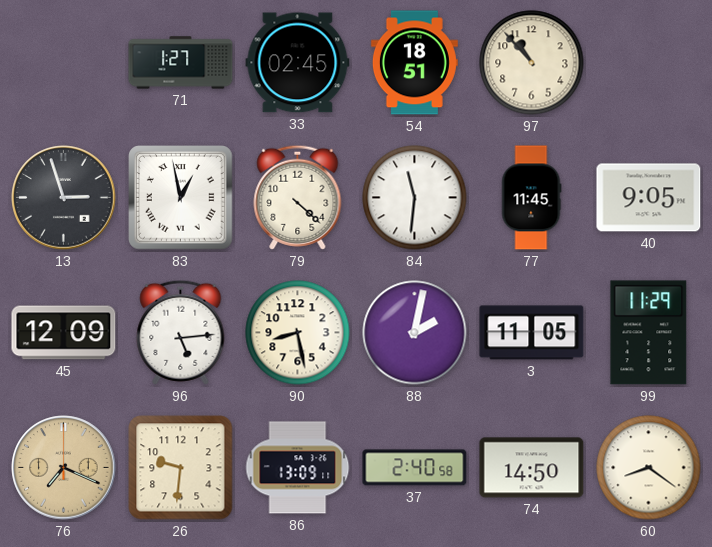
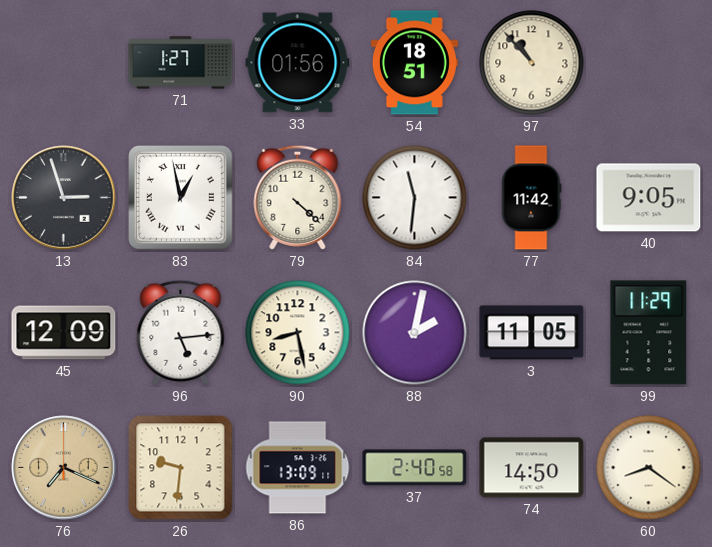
33: 02:45 -> 01:56 (298, 63)
77: 11:45 -> 11:42 (531, 198)
